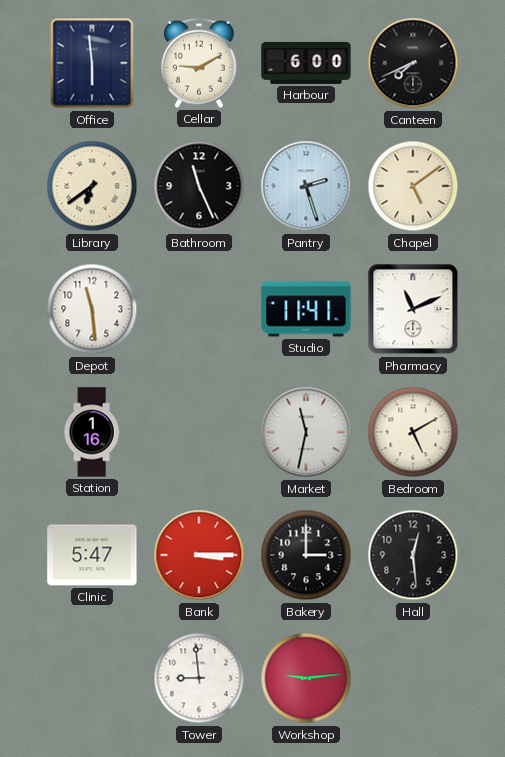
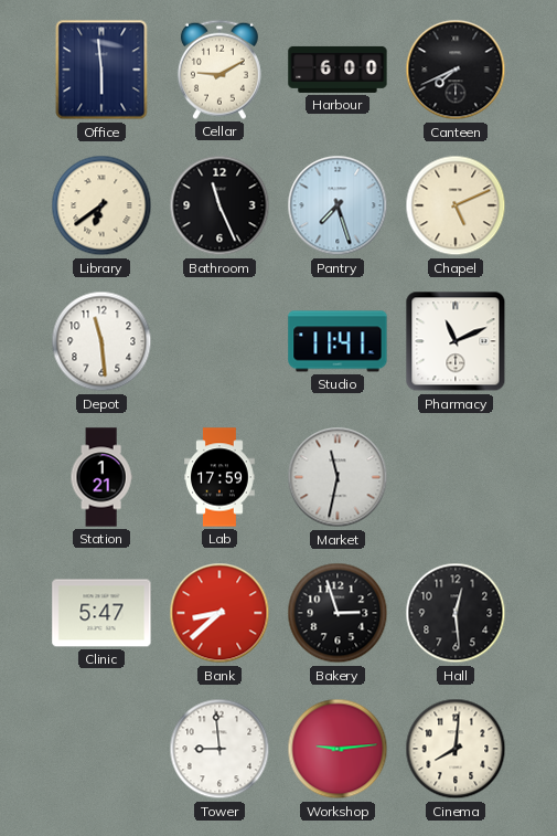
Pantry: 2:27 -> 7:27 (338, 205)
Chapel: 5:09 -> 5:11 (456, 205)
Station: 1:16 -> 1:21 (101, 477)
Lab: none -> 17:59 (221, 477)
Bedroom: 5:10 -> none (413, 432)
Bank: 3:15 -> 8:38 (219, 613)
Bakery: 3:00 -> 2:57 (338, 613)
Cinema: none -> 8:01 (456, 749)
